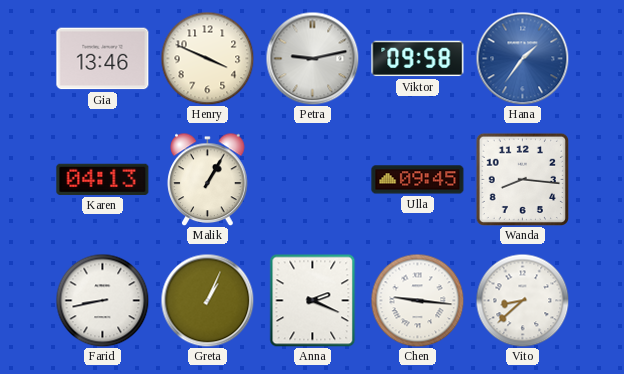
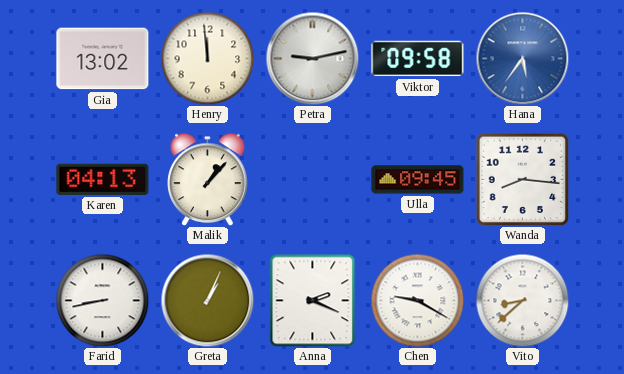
Gia: 13:46 -> 13:02 (103, 59)
Henry: 3:49 -> 11:59 (207, 58)
Hana: 1:36 -> 5:36 (522, 58)
Malik: 1:05 -> 1:07 (208, 179)
Chen: 9:16 -> 9:20 (417, 300)
